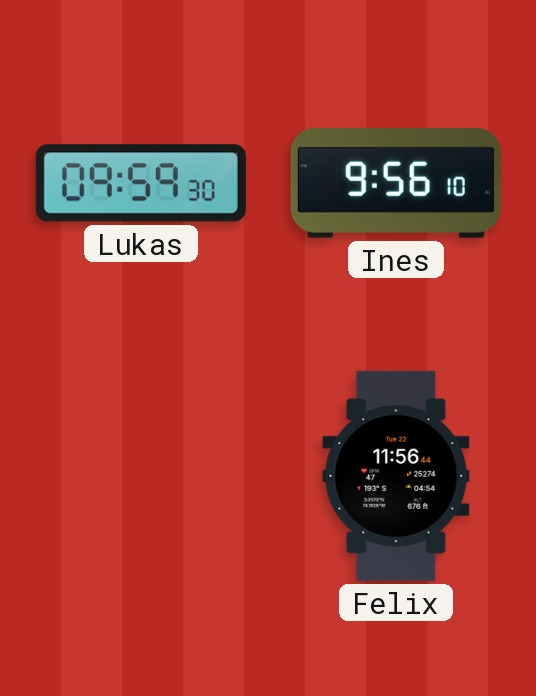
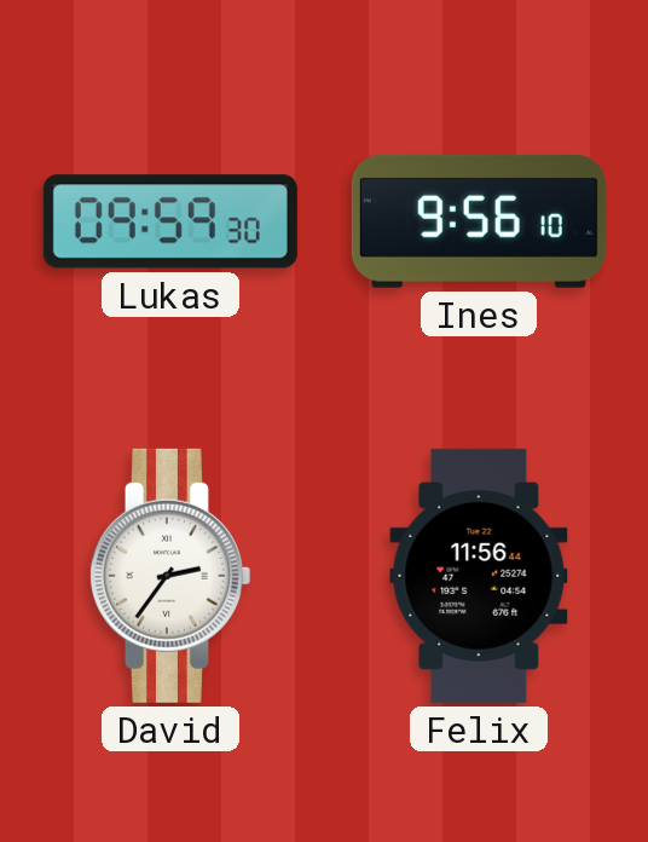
David: none -> 2:36 (169, 576)
